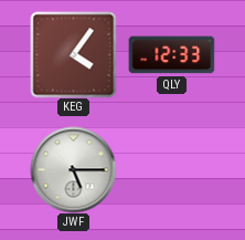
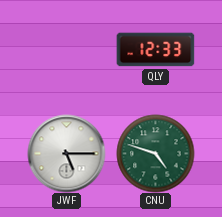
KEG: 4:06 -> none (73, 54)
CNU: none -> 4:48 (155, 153)
